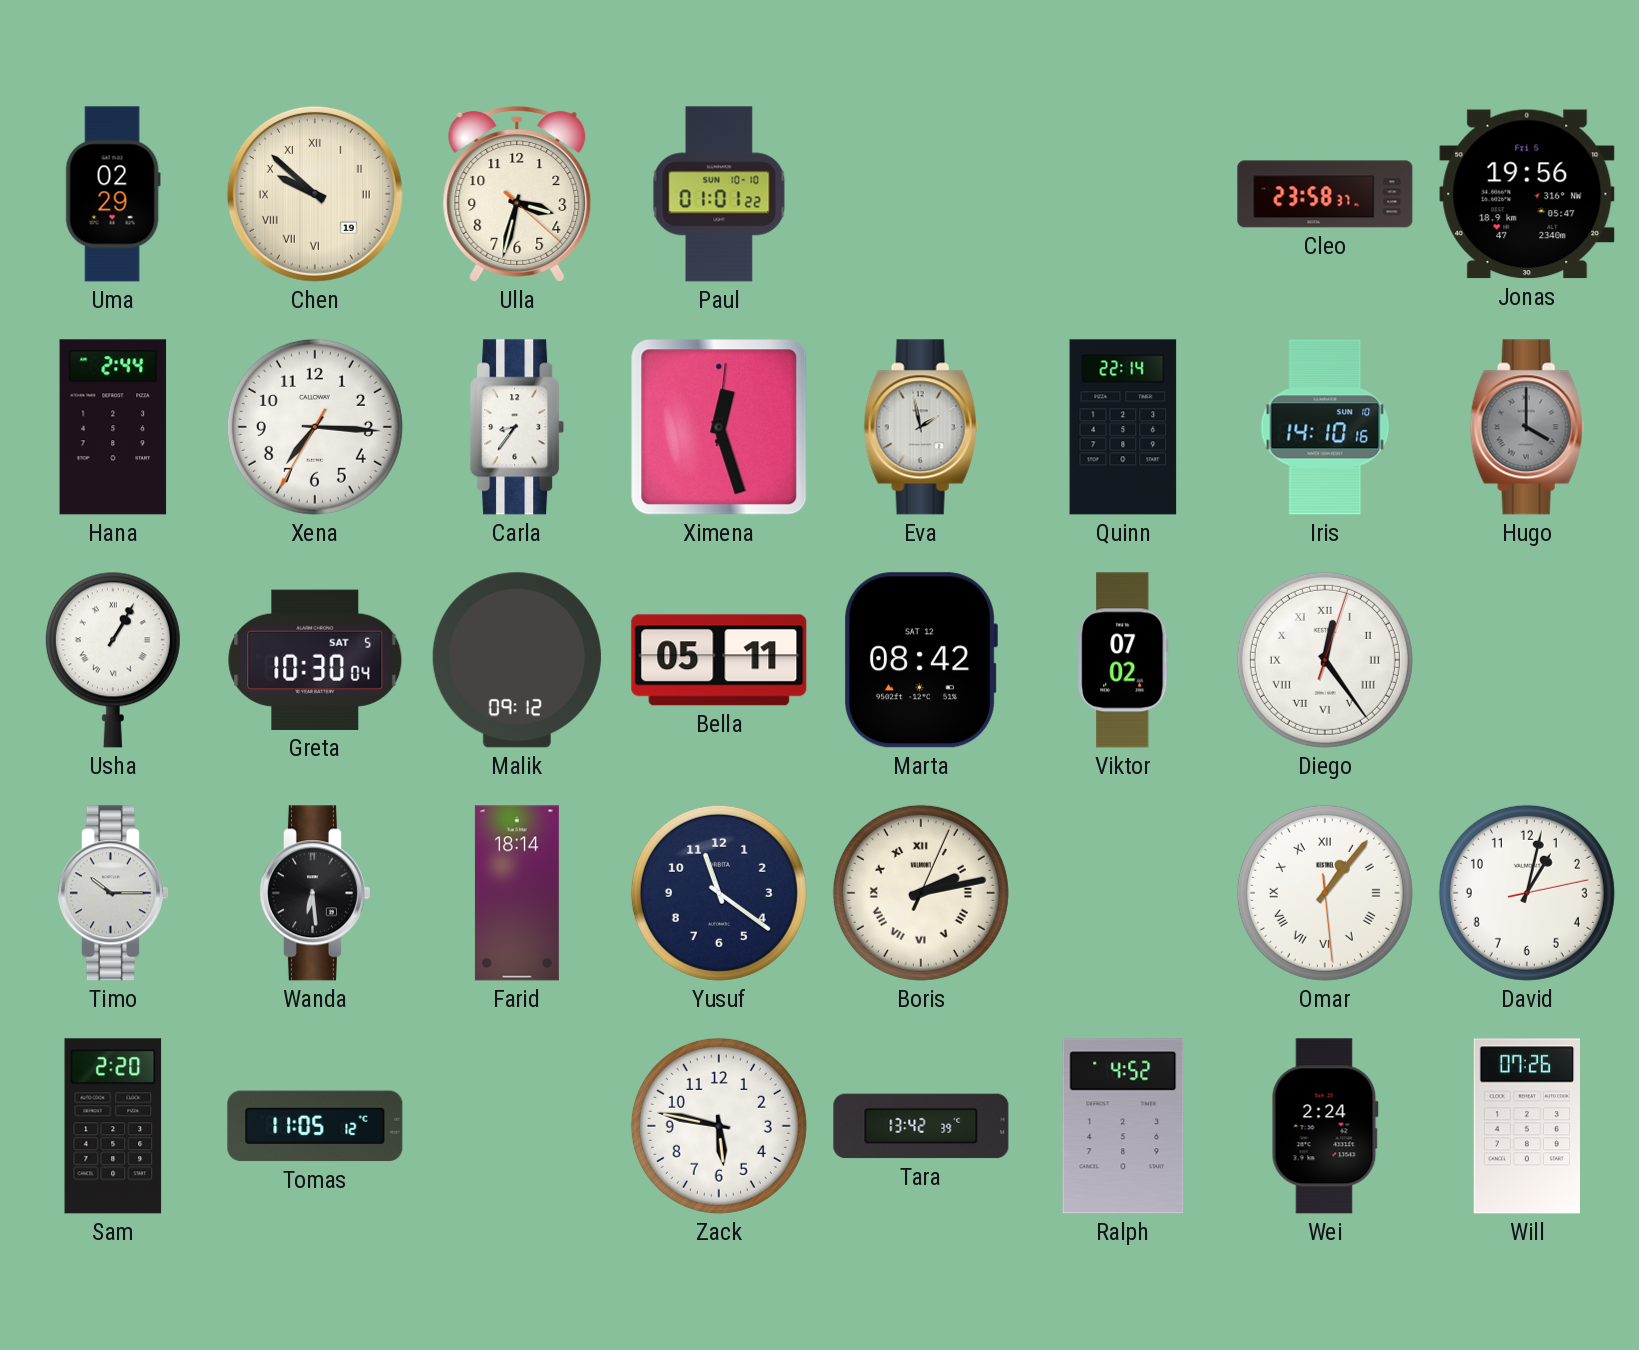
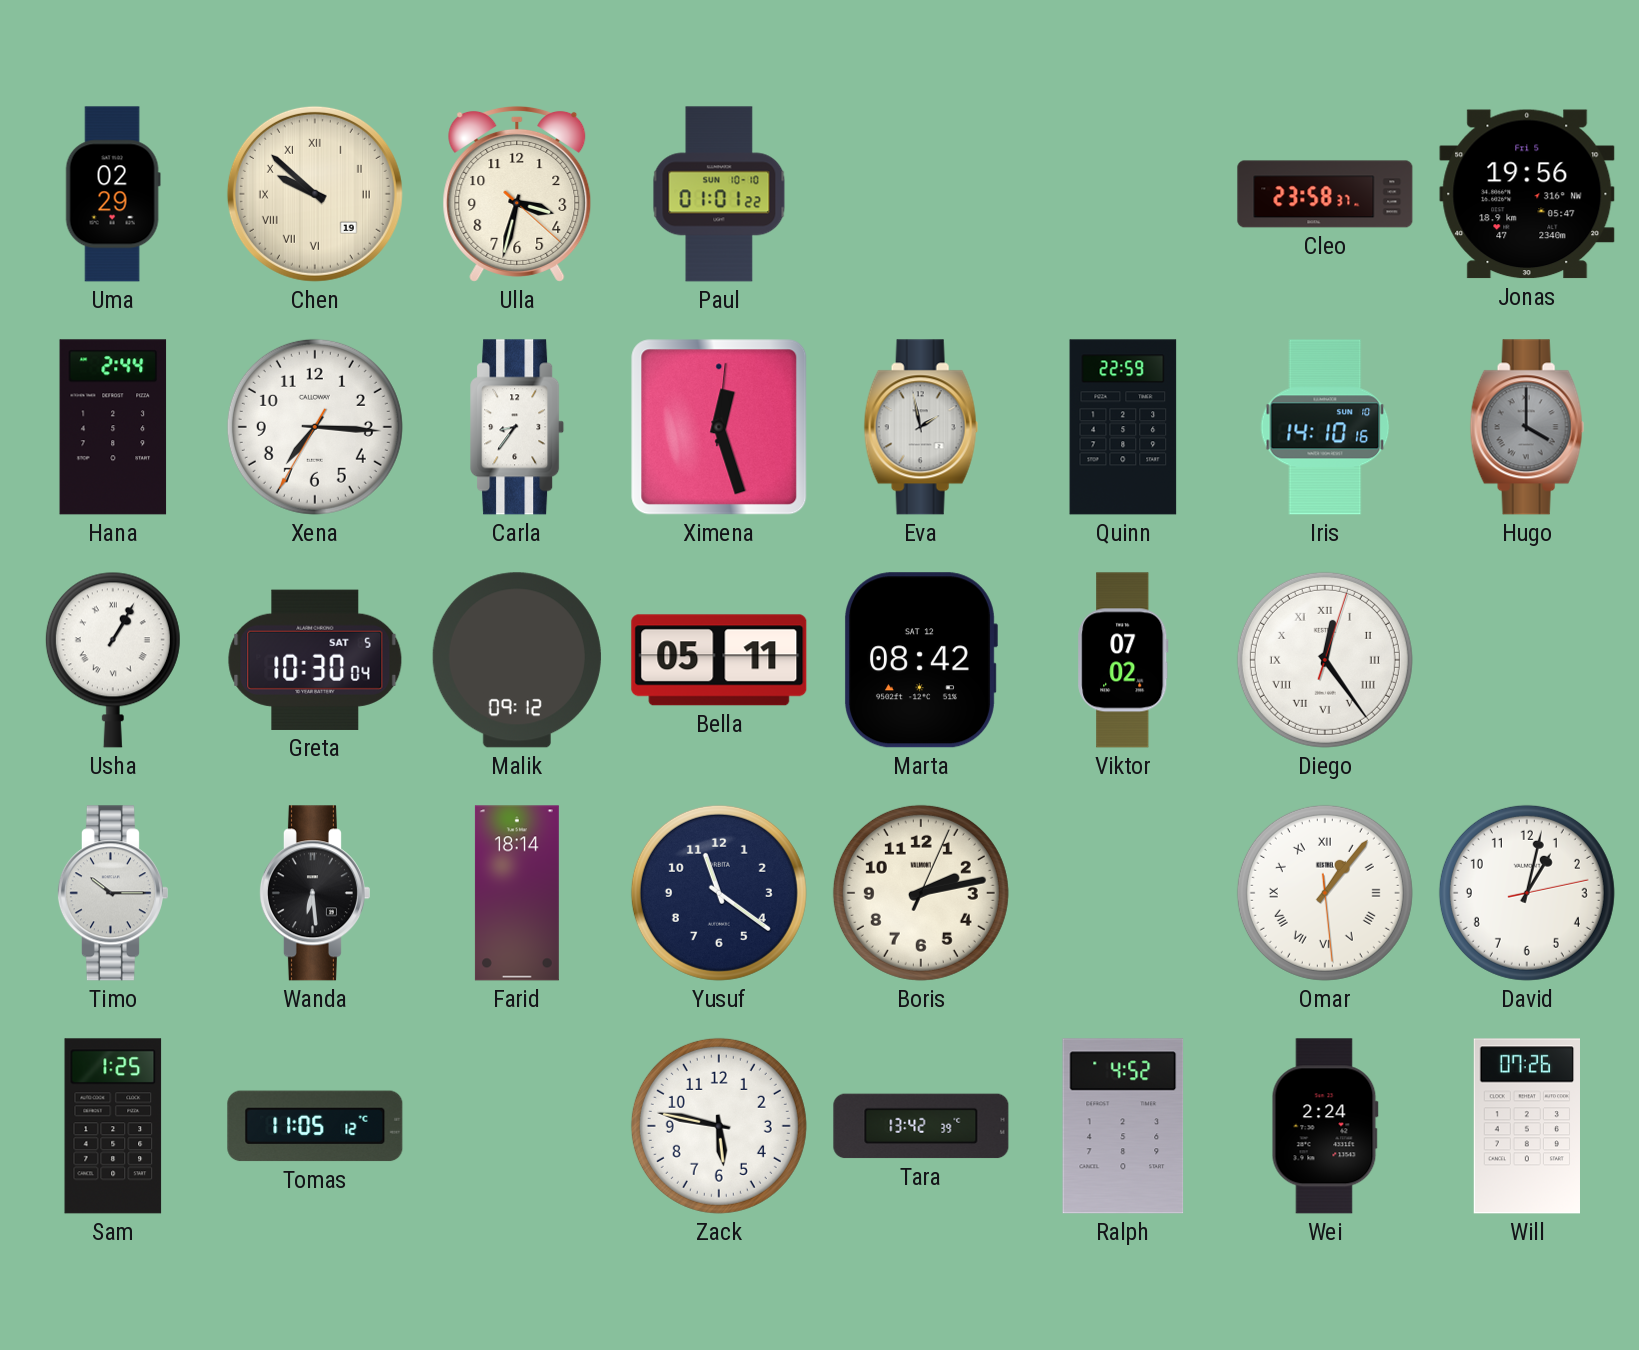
Quinn: 22:14 -> 22:59 (1123, 427)
Boris numerals: Roman -> Arabic (921, 893)
Sam: 2:20 -> 1:25 (113, 1126)
